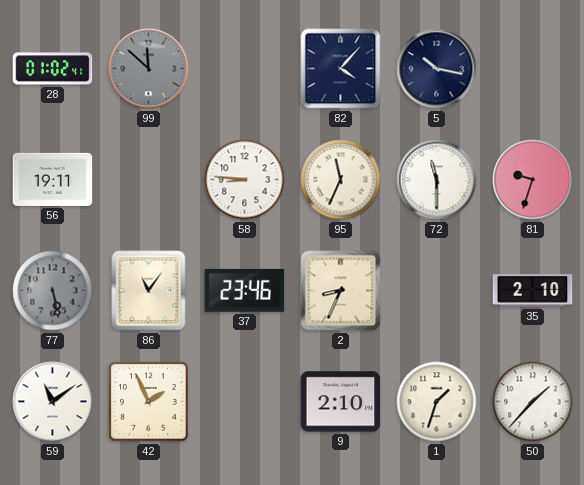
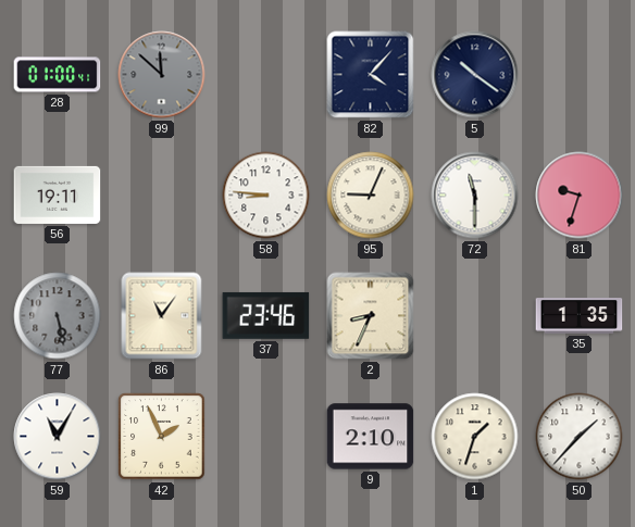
28: 01:02 -> 01:00 (58, 75)
5: 10:17 -> 10:21 (475, 75)
95: 11:34 -> 9:04 (371, 196)
35: 2:10 -> 1:35 (580, 316)
59: 11:09 -> 11:05 (58, 437)
